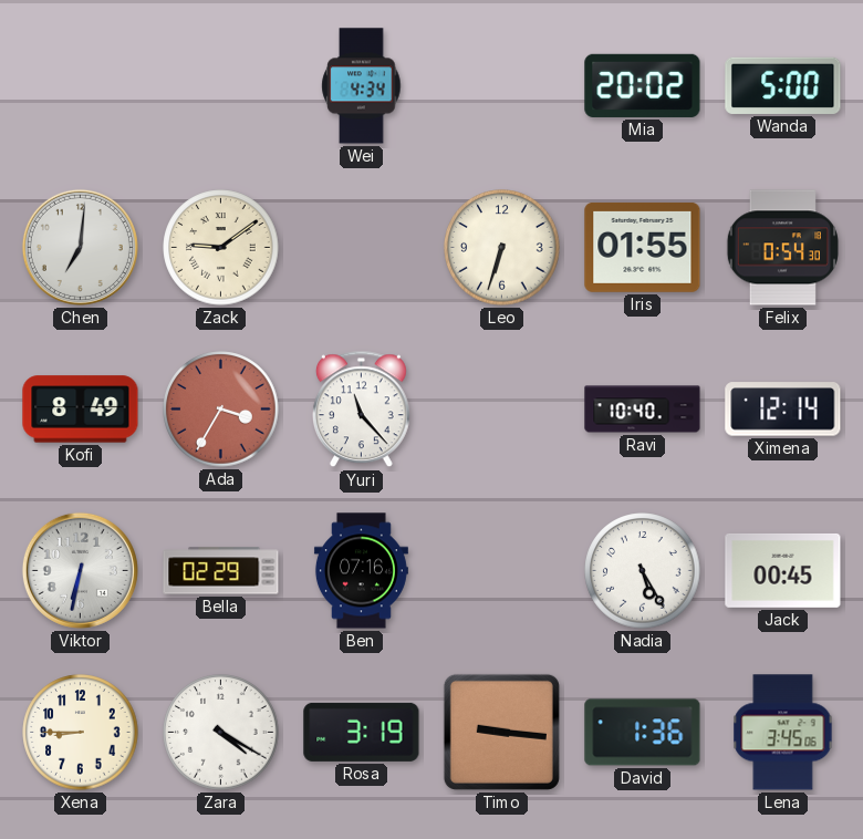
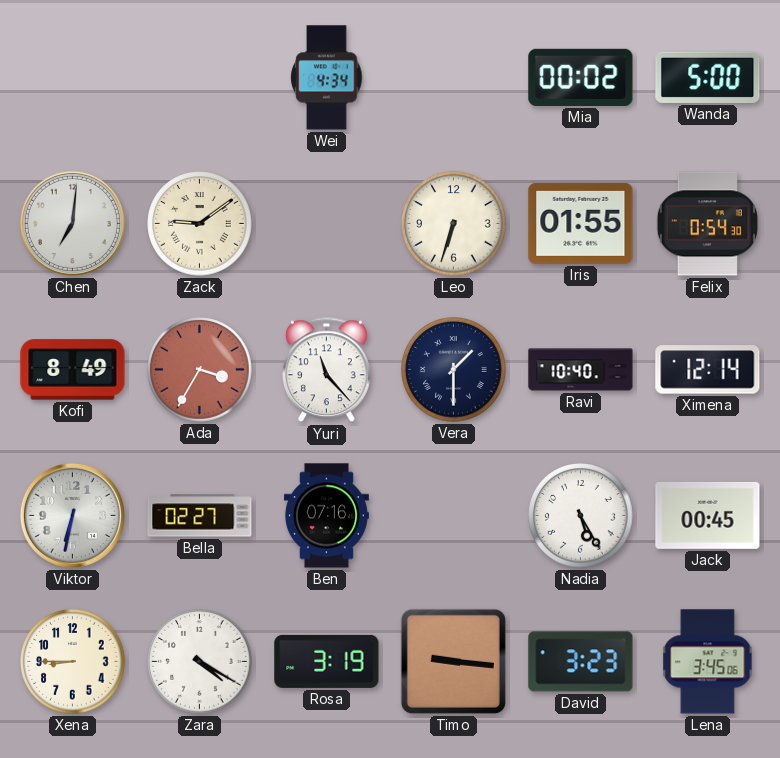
Mia: 20:02 -> 00:02 (581, 77)
Vera: none -> 1:30 (454, 370)
Bella: 02:29 -> 02:27 (200, 516)
David: 1:36 -> 3:23 (581, 662)
